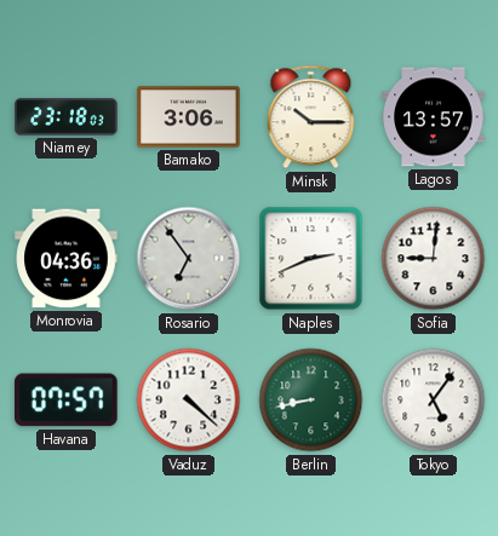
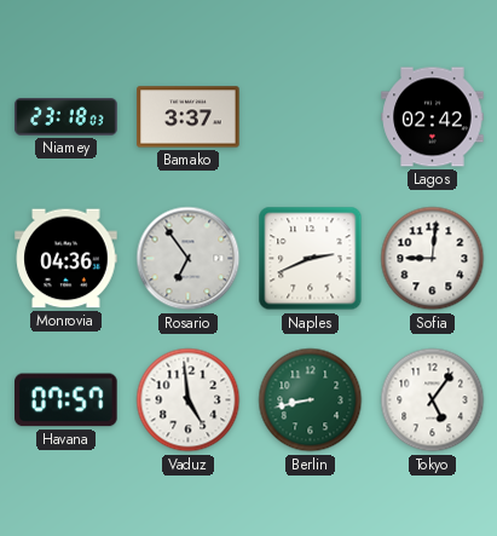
Bamako: 3:06 -> 3:37 (189, 117)
Minsk: 10:15 -> none (311, 117)
Lagos: 13:57 -> 02:42 (433, 117)
Vaduz: 4:22 -> 4:59 (189, 400)
